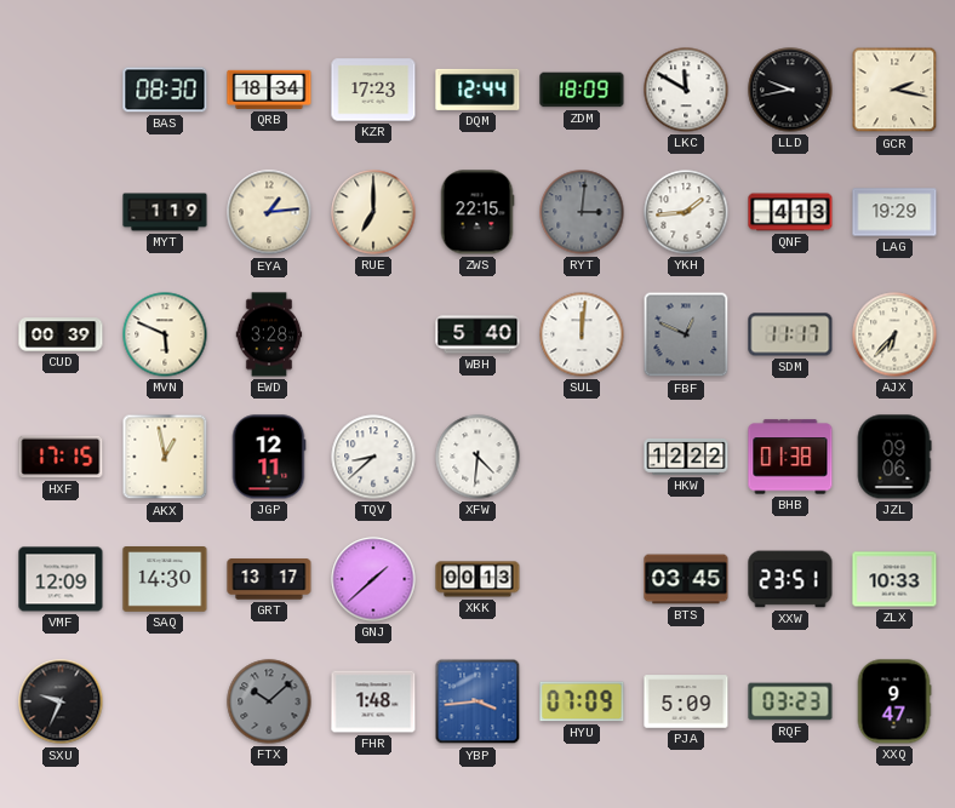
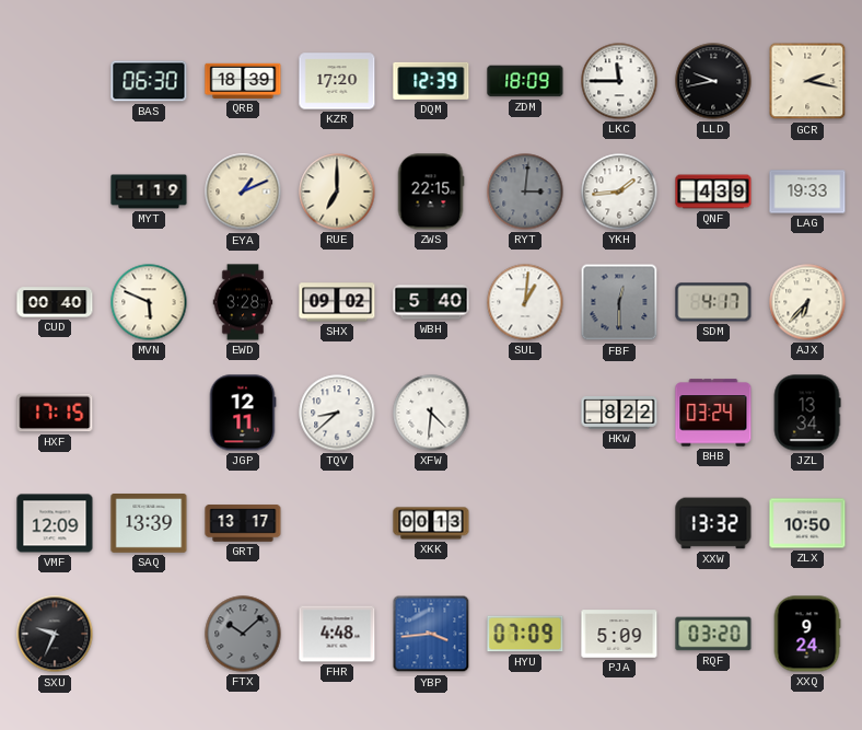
BAS: 08:30 -> 06:30 (149, 81)
QRB: 18:34 -> 18:39 (243, 81)
KZR: 17:23 -> 17:20 (337, 81)
DQM: 12:44 -> 12:39 (431, 81)
LKC: 11:50 -> 11:45 (619, 81)
EYA: 1:14 -> 1:11 (243, 192)
QNF: 4:13 -> 4:39 (713, 192)
LAG: 19:29 -> 19:33 (807, 192)
CUD: 00:39 -> 00:40 (55, 302)
SHX: none -> 09:02 (337, 302)
SUL: 12:01 -> 1:01 (525, 302)
FBF: 12:49 -> 12:30 (619, 302)
SDM: 11:17 -> 4:17 (713, 302)
AKX: 12:58 -> none (165, 457)
HKW: 12:22 -> 8:22 (619, 414)
BHB: 01:38 -> 03:24 (713, 413)
JZL: 09:06 -> 13:34 (807, 413)
SAQ: 14:30 -> 13:39 (149, 524)
GNJ: 1:38 -> none (373, 579)
BTS: 03:45 -> none (686, 579)
XXW: 23:51 -> 13:32 (713, 523)
ZLX: 10:33 -> 10:50 (807, 523)
FHR: 1:48 -> 4:48 (337, 634)
RQF: 03:23 -> 03:20 (713, 634)
XXQ: 9:47 -> 9:24 (807, 634)
